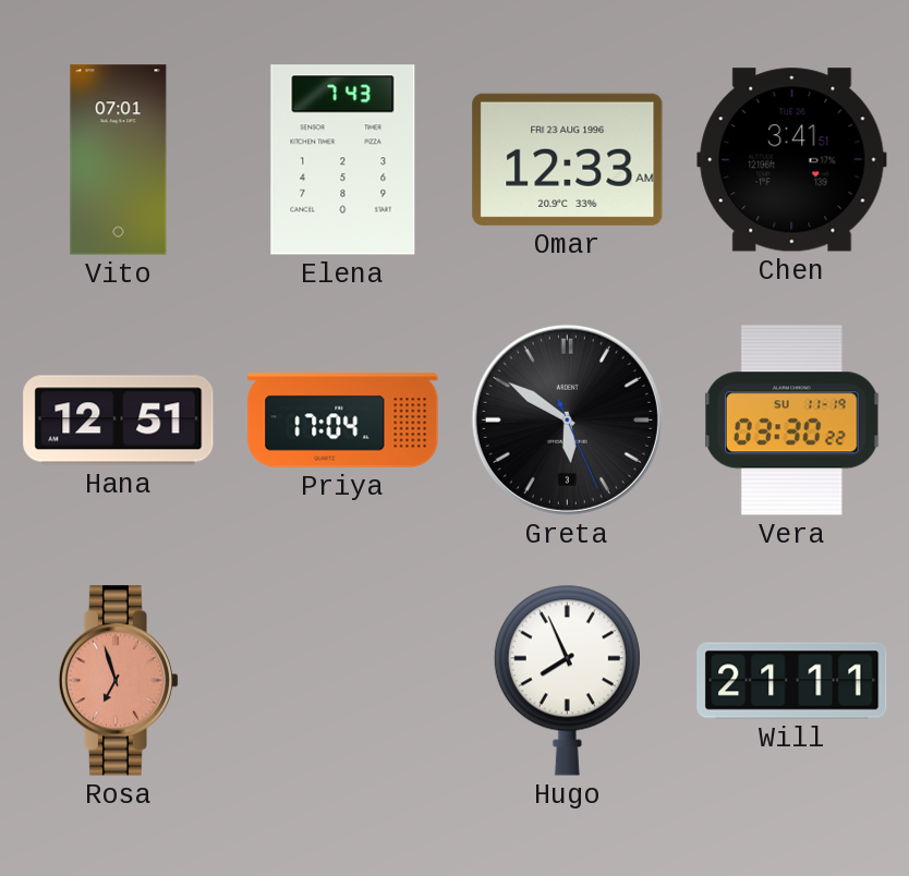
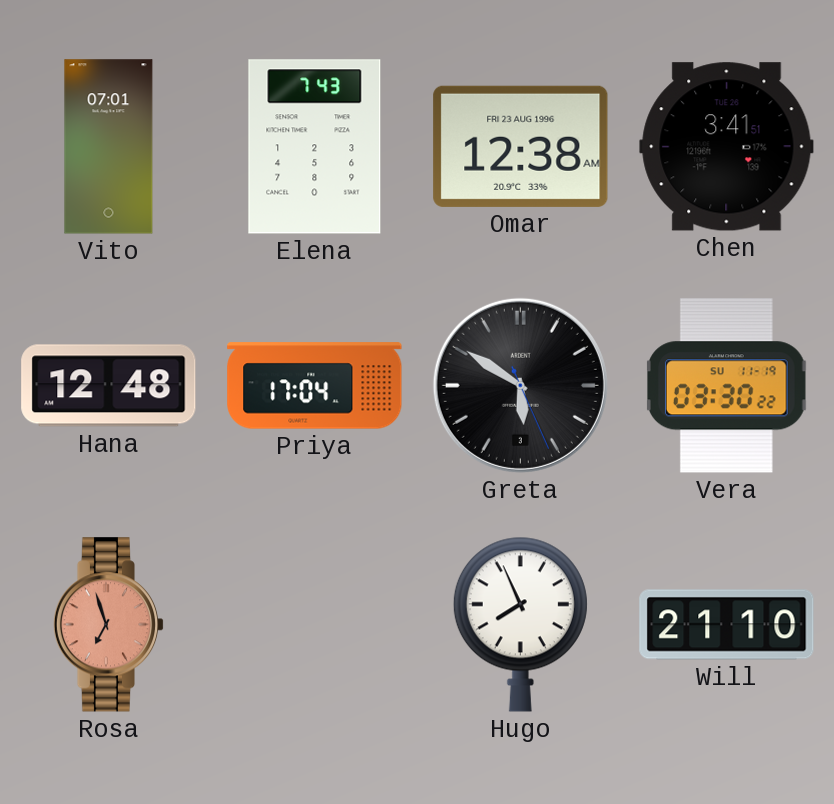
Omar: 12:33 -> 12:38 (521, 146)
Hana: 12:51 -> 12:48 (109, 386)
Will: 21:11 -> 21:10 (727, 625)
